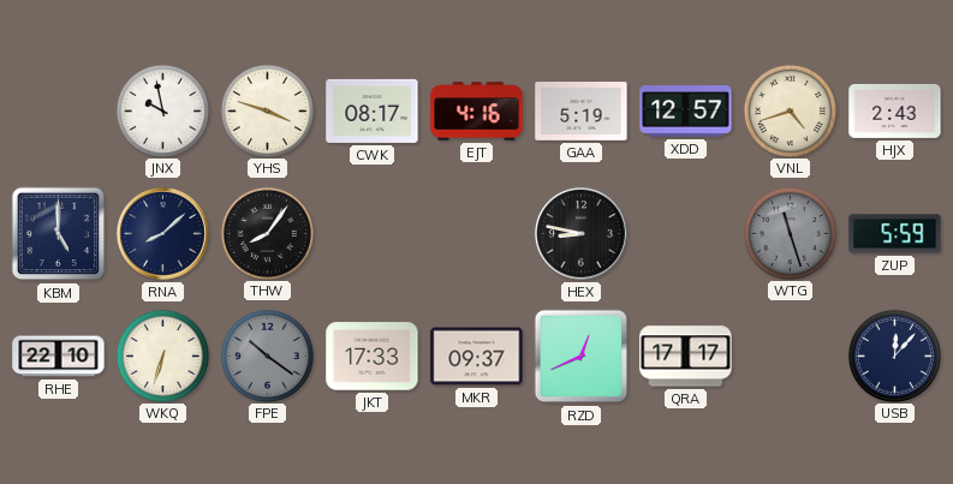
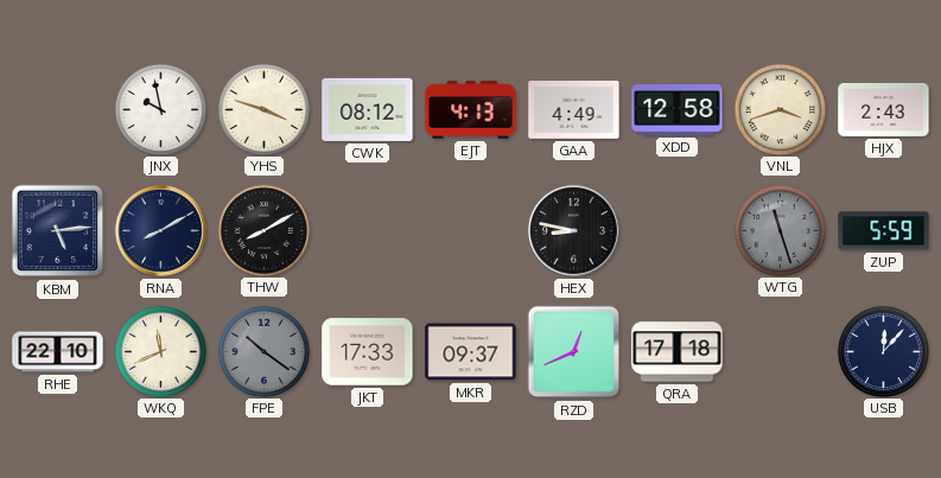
CWK: 08:17 -> 08:12 (368, 109)
EJT: 4:16 -> 4:13 (471, 110)
GAA: 5:19 -> 4:49 (574, 110)
XDD: 12:57 -> 12:58 (678, 110)
VNL: 4:42 -> 3:42 (780, 109)
KBM: 5:00 -> 5:14 (58, 231)
RNA: 8:08 -> 8:10 (160, 230)
THW: 8:06 -> 8:10 (263, 230)
WKQ: 6:33 -> 11:41 (160, 351)
QRA: 17:17 -> 17:18 (678, 352)
